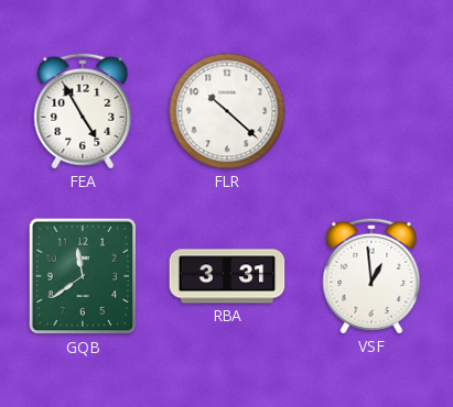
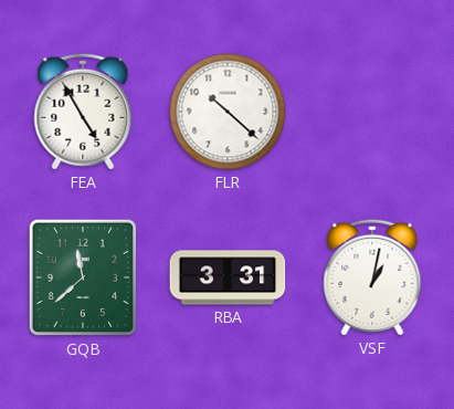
GQB: 11:39 -> 11:38 (82, 277)
VSF: 12:59 -> 1:02 (372, 277)
